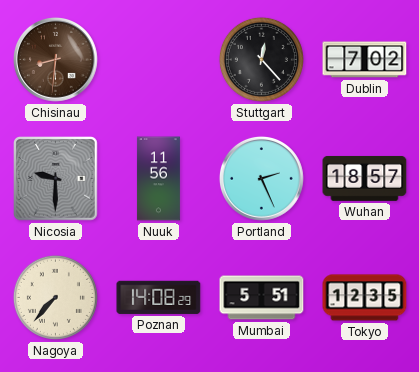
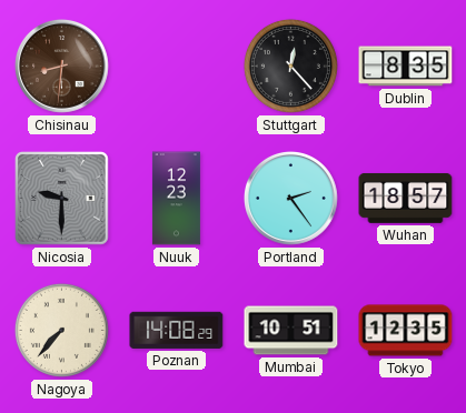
Dublin: 7:02 -> 8:35 (406, 67)
Nuuk: 11:56 -> 12:23 (176, 199)
Portland: 2:26 -> 2:24 (290, 198)
Mumbai: 5:51 -> 10:51 (291, 331)
